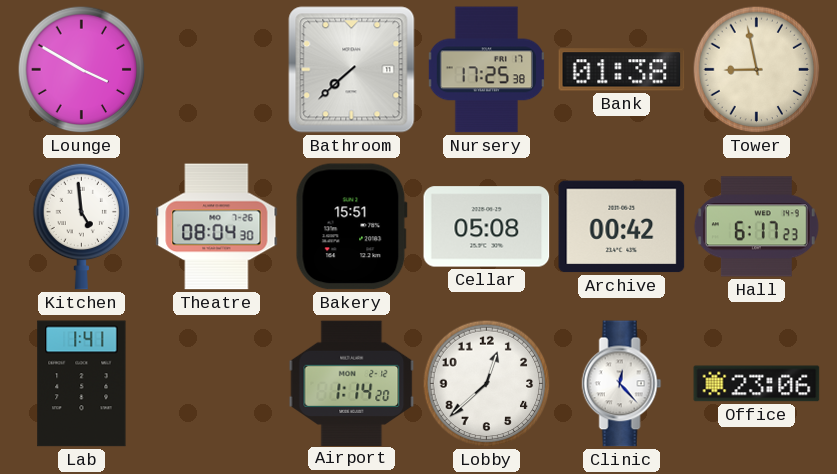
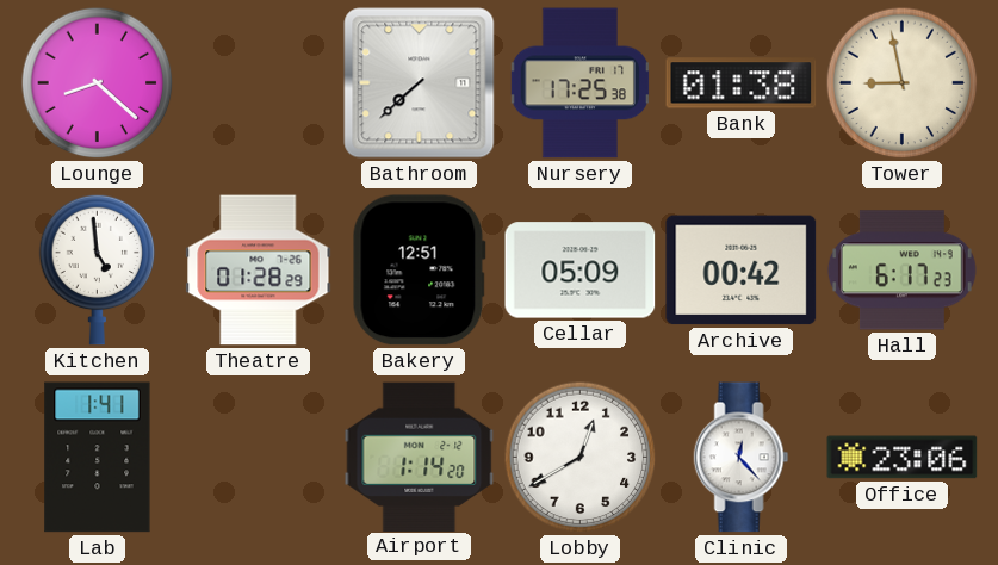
Lounge: 3:50 -> 8:22 (98, 83)
Theatre: 08:04 -> 01:28 (259, 271)
Bakery: 15:51 -> 12:51 (419, 271)
Cellar: 05:08 -> 05:09 (581, 271)
Lobby: 12:38 -> 12:40 (581, 458)
